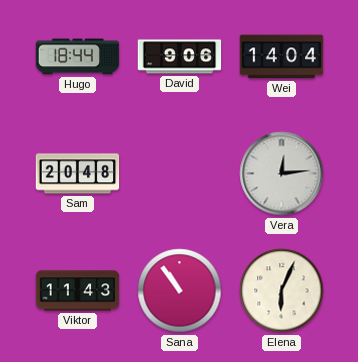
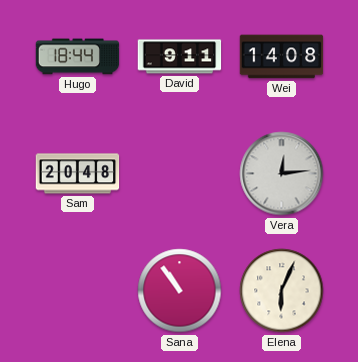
David: 9:06 -> 9:11 (180, 57)
Wei: 14:04 -> 14:08 (282, 57)
Viktor: 11:43 -> none (78, 291)
